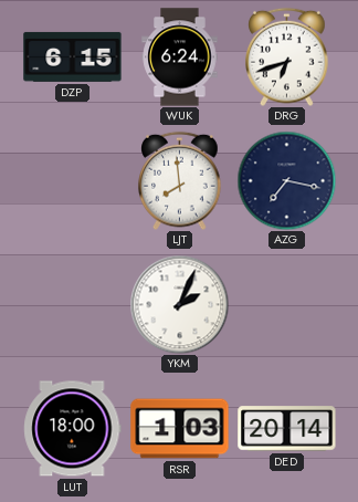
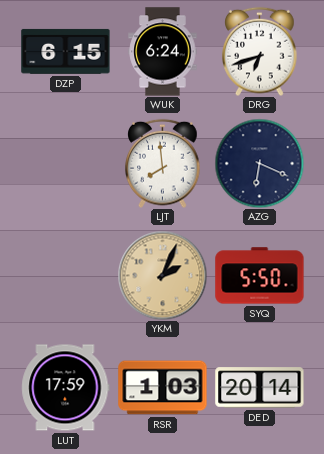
AZG: 7:17 -> 6:19 (259, 163)
YKM dial: white -> champagne (162, 275)
SYQ: none -> 5:50 (260, 276)
LUT: 18:00 -> 17:59 (66, 388)
